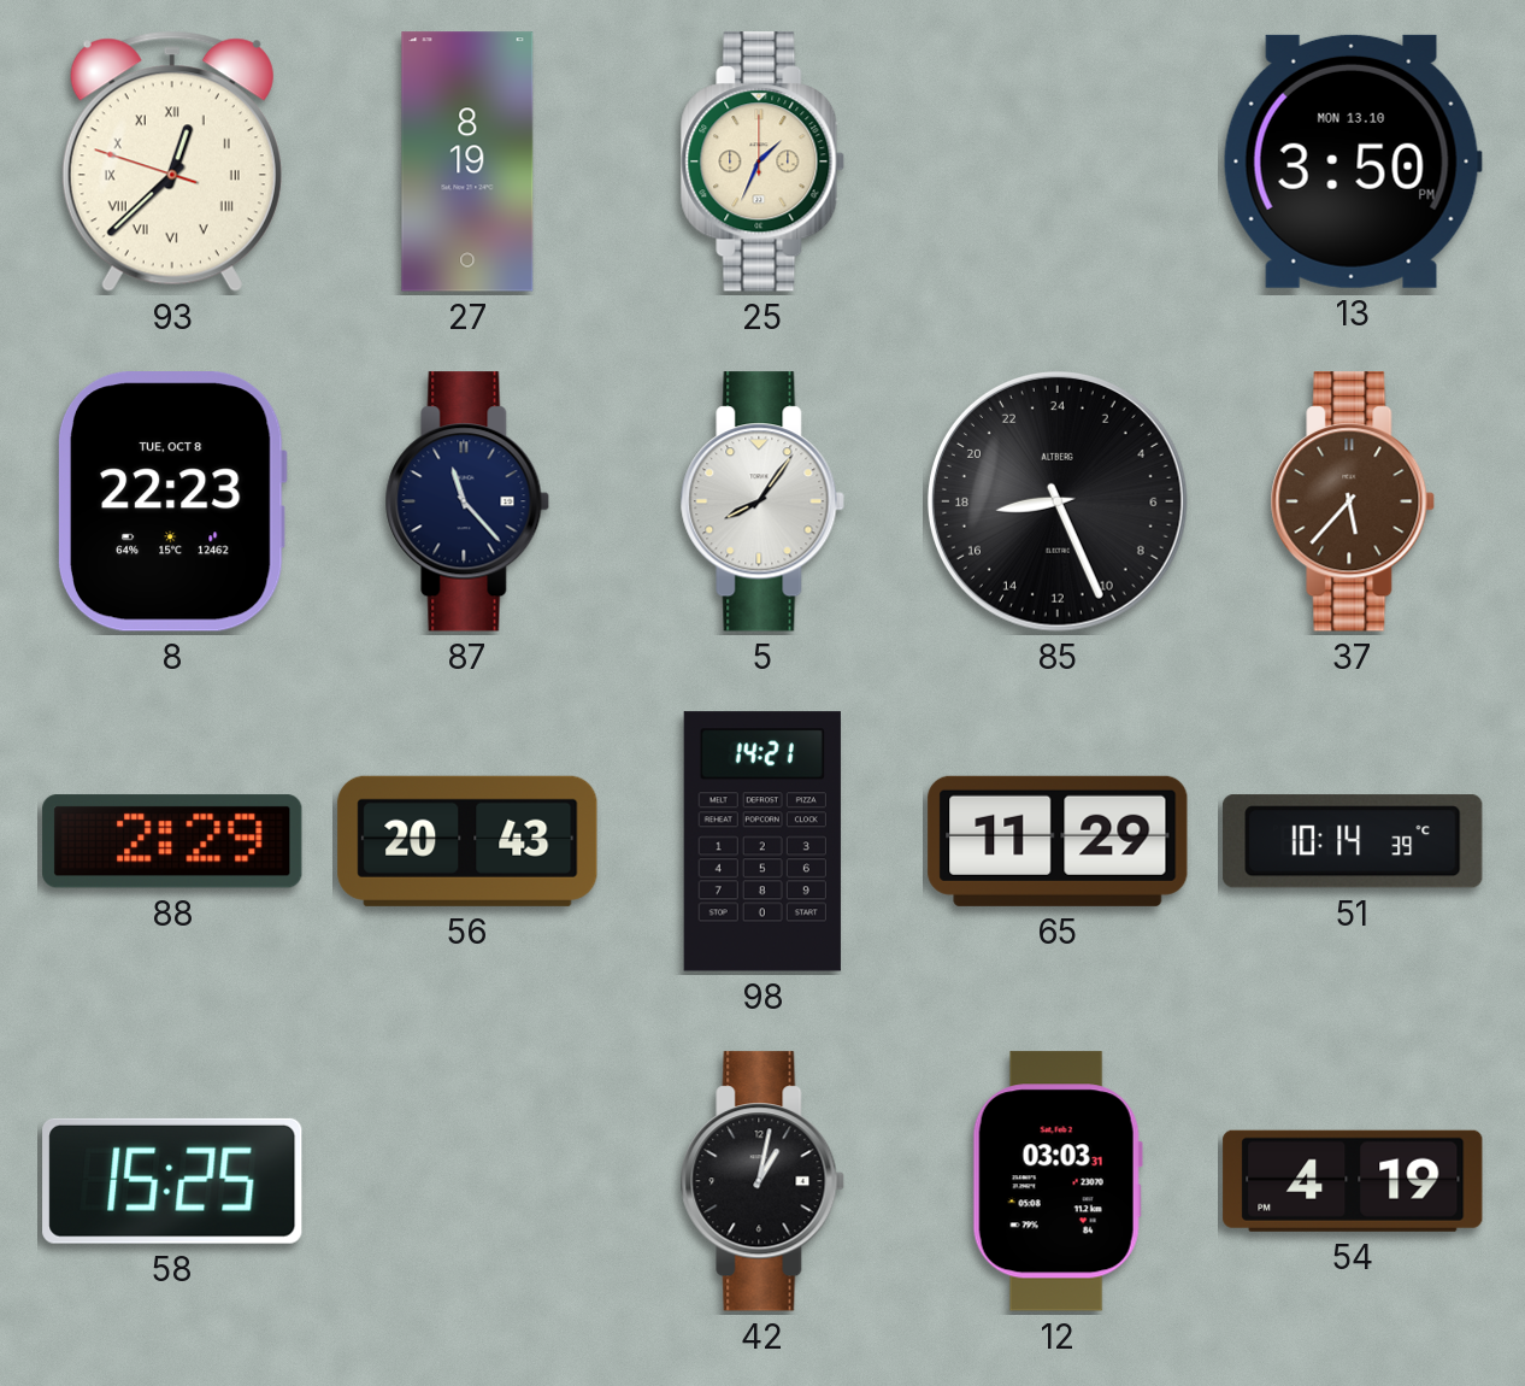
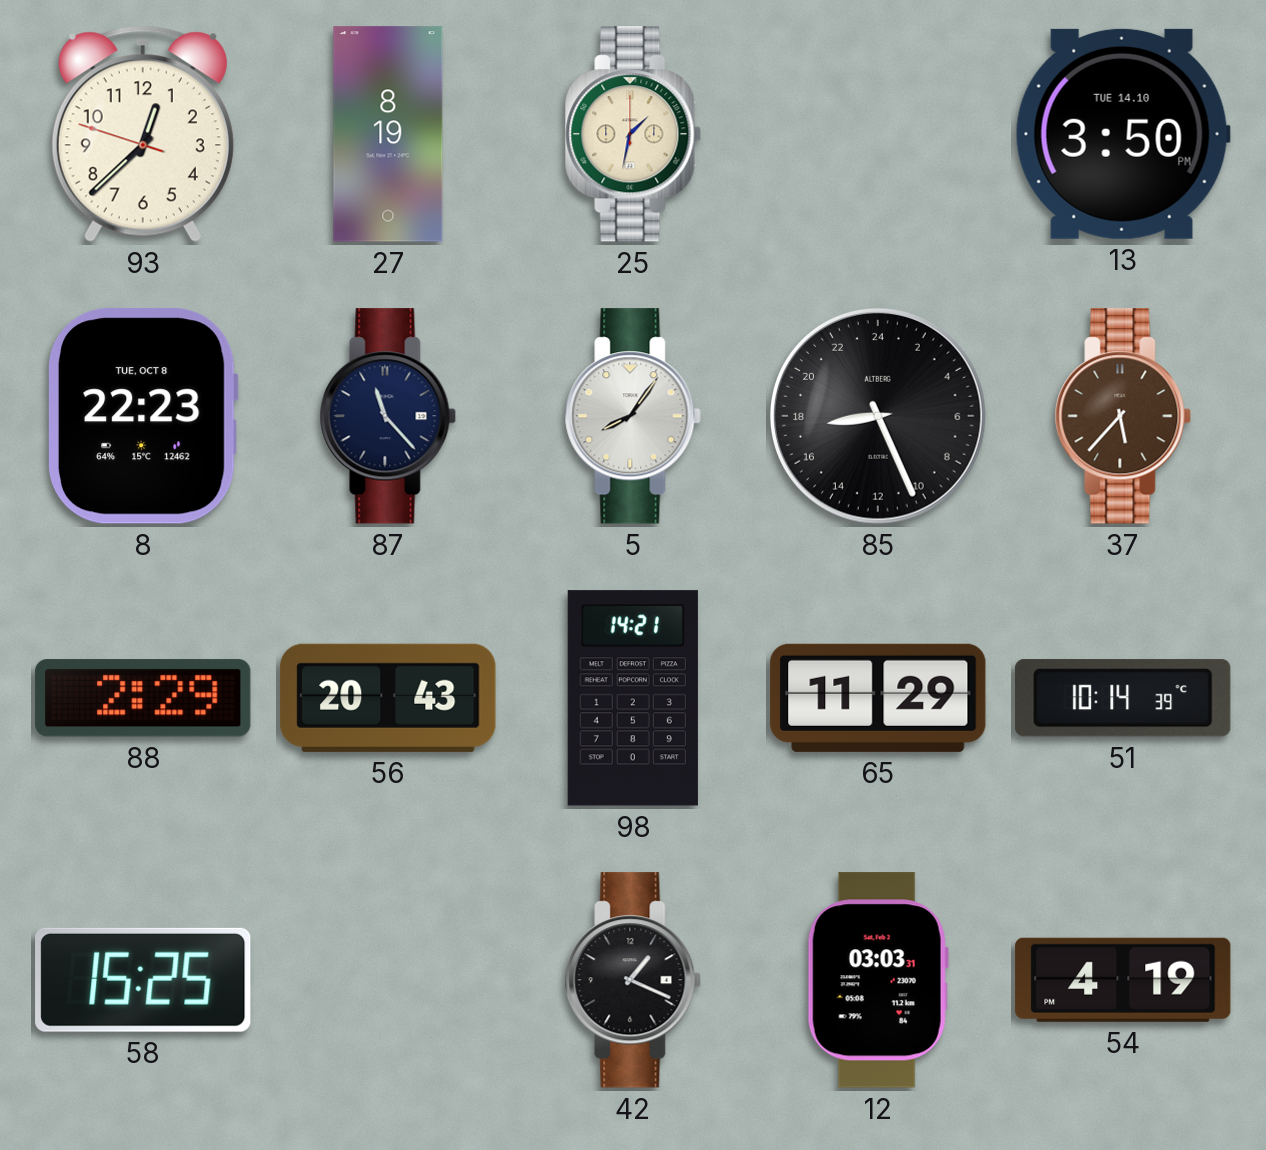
93 numerals: Roman -> Arabic (143, 134)
25: 1:34 -> 1:32 (633, 134)
13 date: MON 13.10 -> TUE 14.10 (1123, 134)
42: 1:02 -> 1:19 (633, 980)
